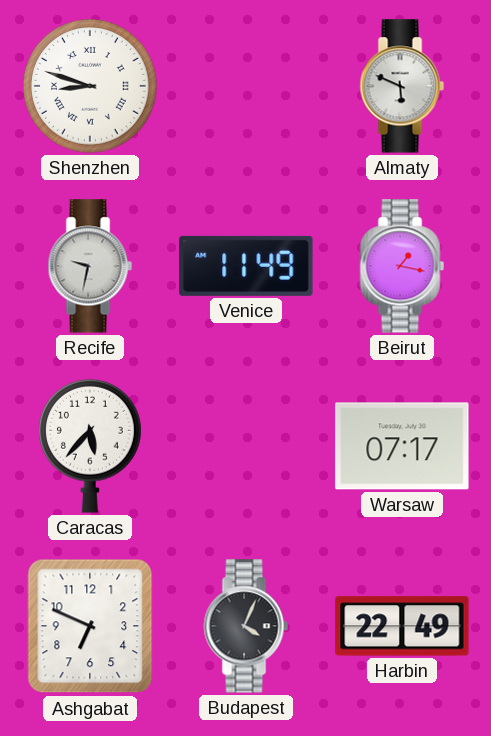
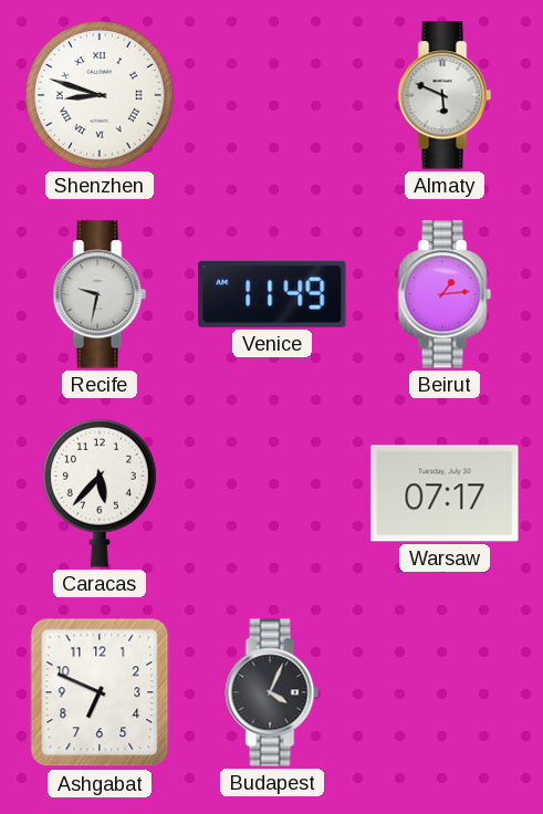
Beirut: 1:17 -> 1:14 (445, 294)
Harbin: 22:49 -> none (402, 626)
